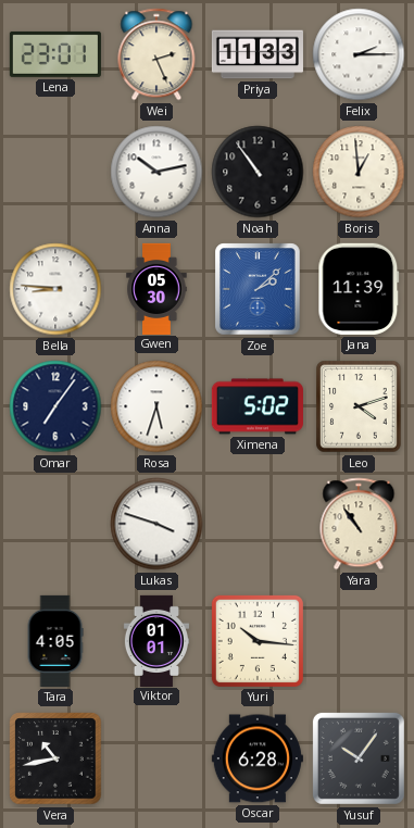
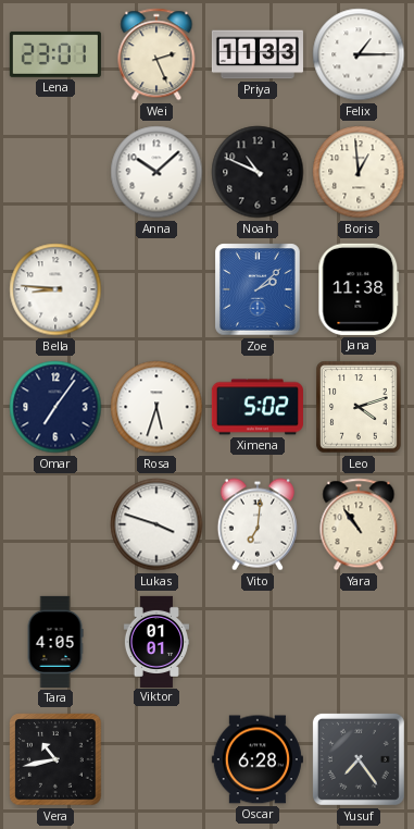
Felix: 2:15 -> 1:15 (359, 54)
Anna: 10:13 -> 10:08 (156, 172)
Noah: 10:54 -> 10:49 (258, 172)
Gwen: 05:30 -> none (156, 288)
Jana: 11:39 -> 11:38 (359, 289)
Vito: none -> 7:01 (258, 524)
Yuri: 10:16 -> none (258, 641)
Yusuf: 10:06 -> 7:24 (359, 759)
